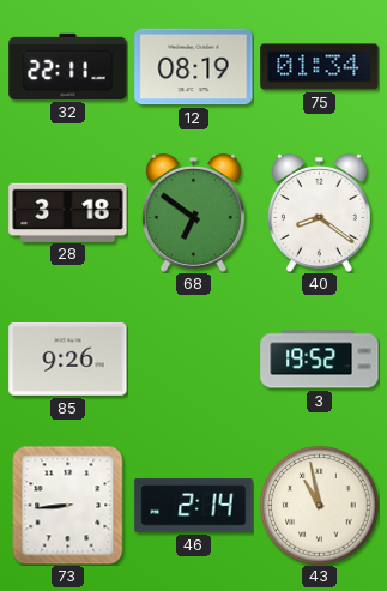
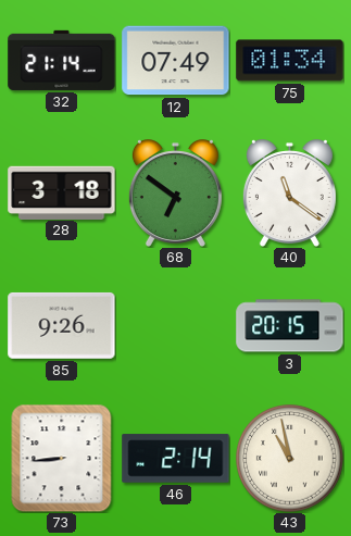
32: 22:11 -> 21:14 (62, 60)
12: 08:19 -> 07:49 (176, 61)
40: 8:21 -> 11:21 (289, 194)
3: 19:52 -> 20:15 (290, 326)
